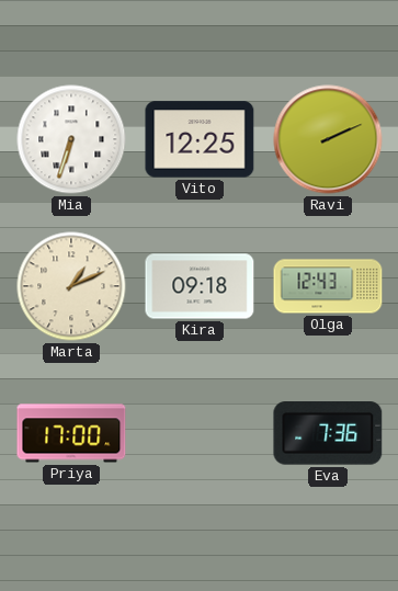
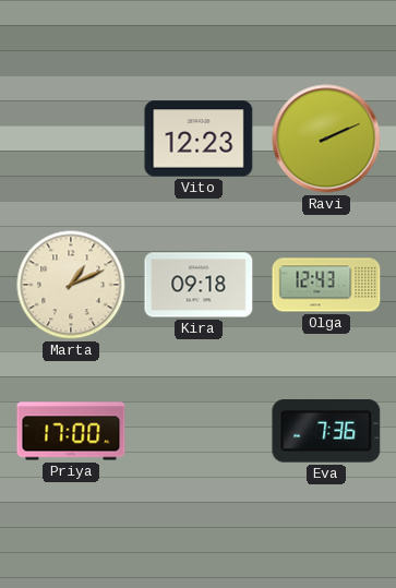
Mia: 6:33 -> none (71, 139)
Vito: 12:25 -> 12:23 (199, 139)
